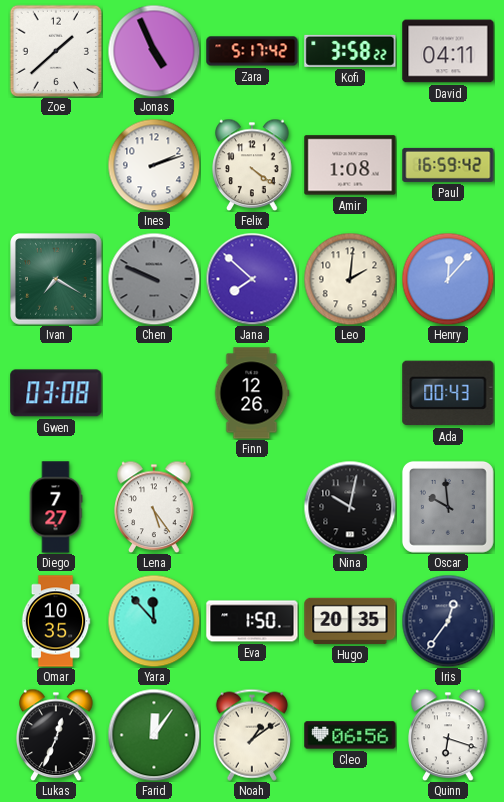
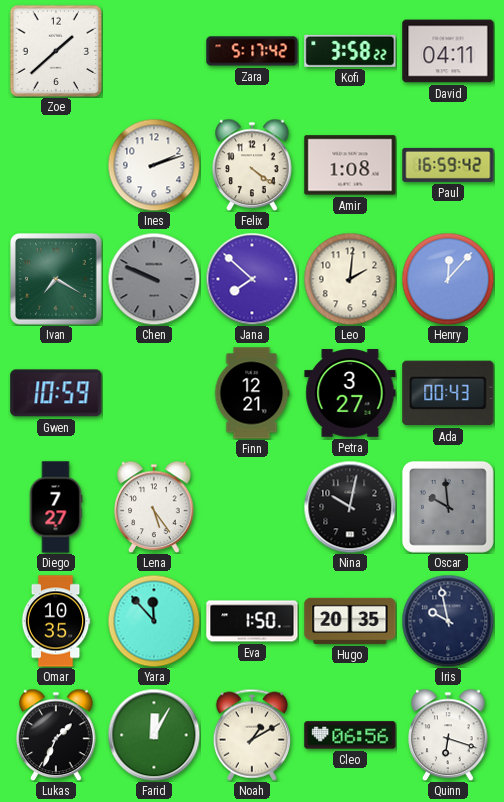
Jonas: 4:56 -> none (154, 51)
Gwen: 03:08 -> 10:59 (56, 393)
Finn: 12:26 -> 12:21 (252, 393)
Petra: none -> 3:27 (350, 393)
Iris: 12:36 -> 9:58 (448, 621)
Lukas: 12:34 -> 1:34 (56, 735)
Farid: 12:06 -> 12:05 (154, 735)
Noah: 1:09 -> 1:10 (252, 735)
